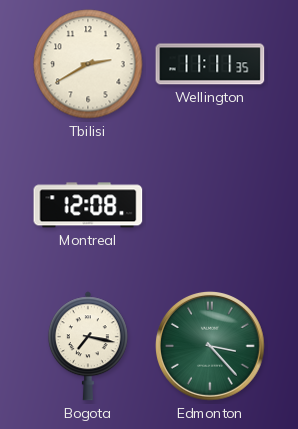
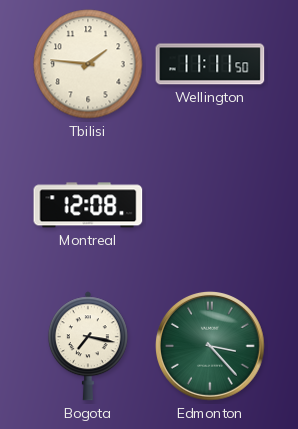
Tbilisi: 2:40 -> 1:46 (88, 64)
Wellington: 11:11:35 -> 11:11:50 (210, 64)
